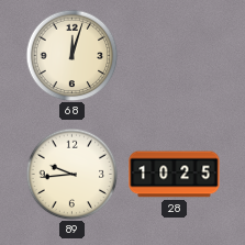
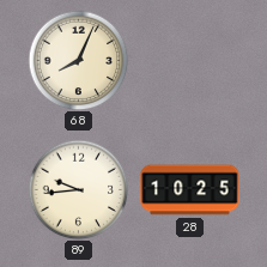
68: 12:03 -> 8:04 (78, 60)
